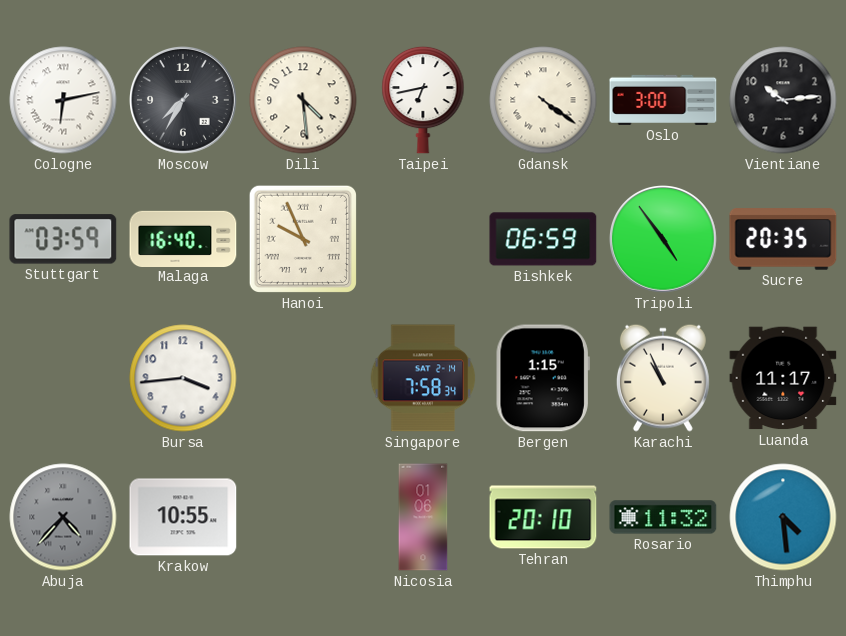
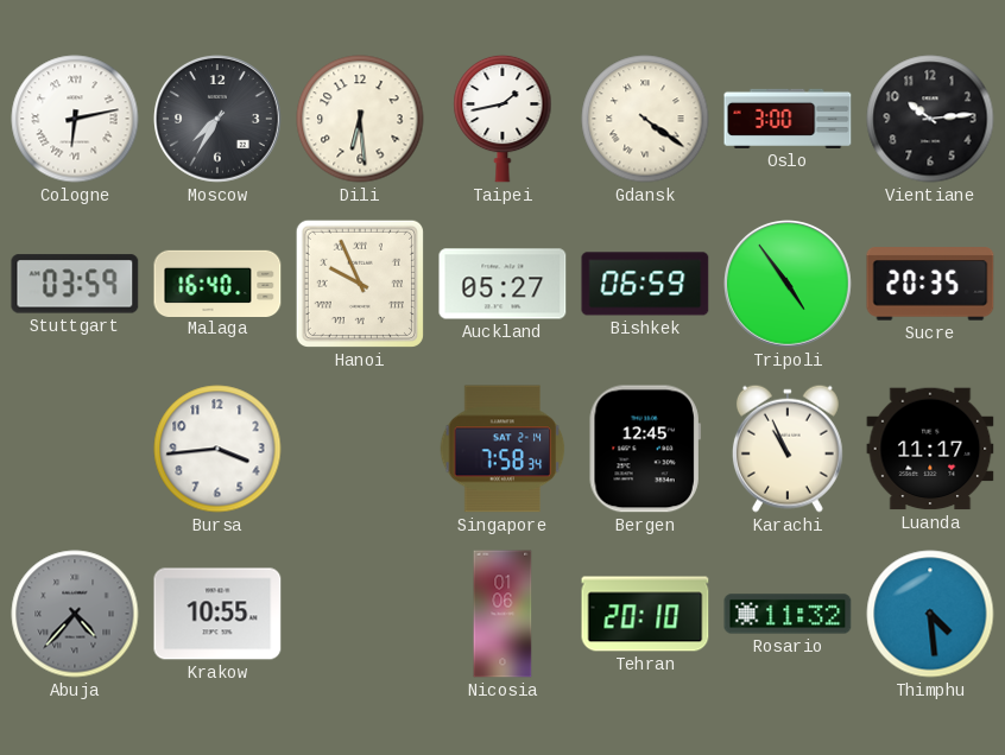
Dili: 4:29 -> 6:29 (360, 119)
Taipei: 6:43 -> 1:43 (502, 119)
Auckland: none -> 05:27 (502, 284)
Bergen: 1:15 -> 12:45 (645, 449)
